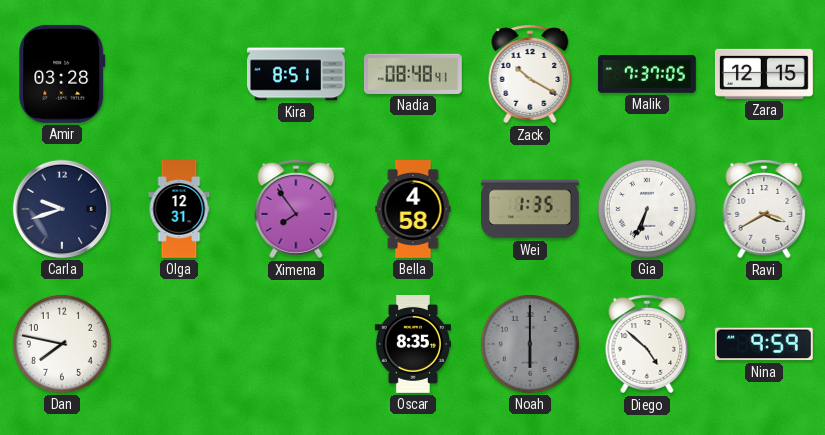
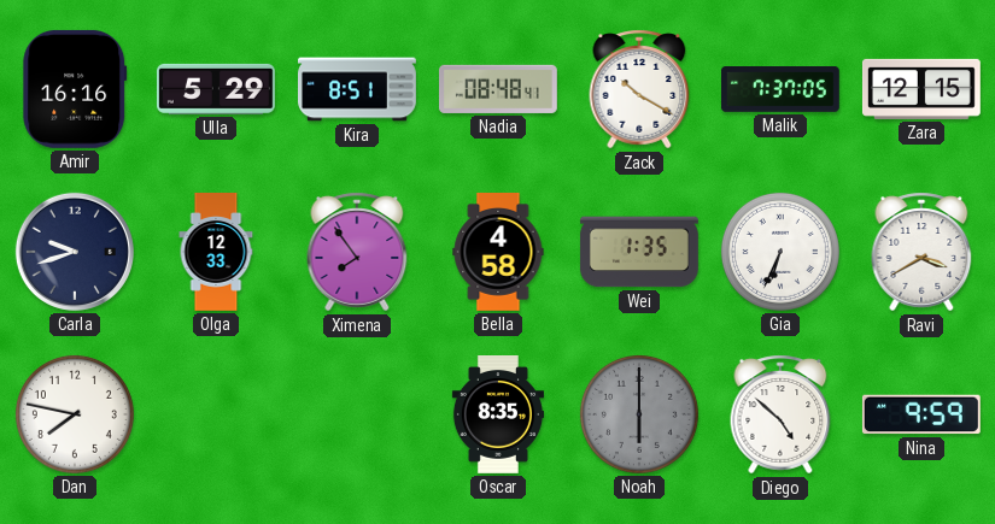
Amir: 03:28 -> 16:16 (75, 89)
Ulla: none -> 5:29 (216, 89)
Olga: 12:31 -> 12:33 (216, 253)
